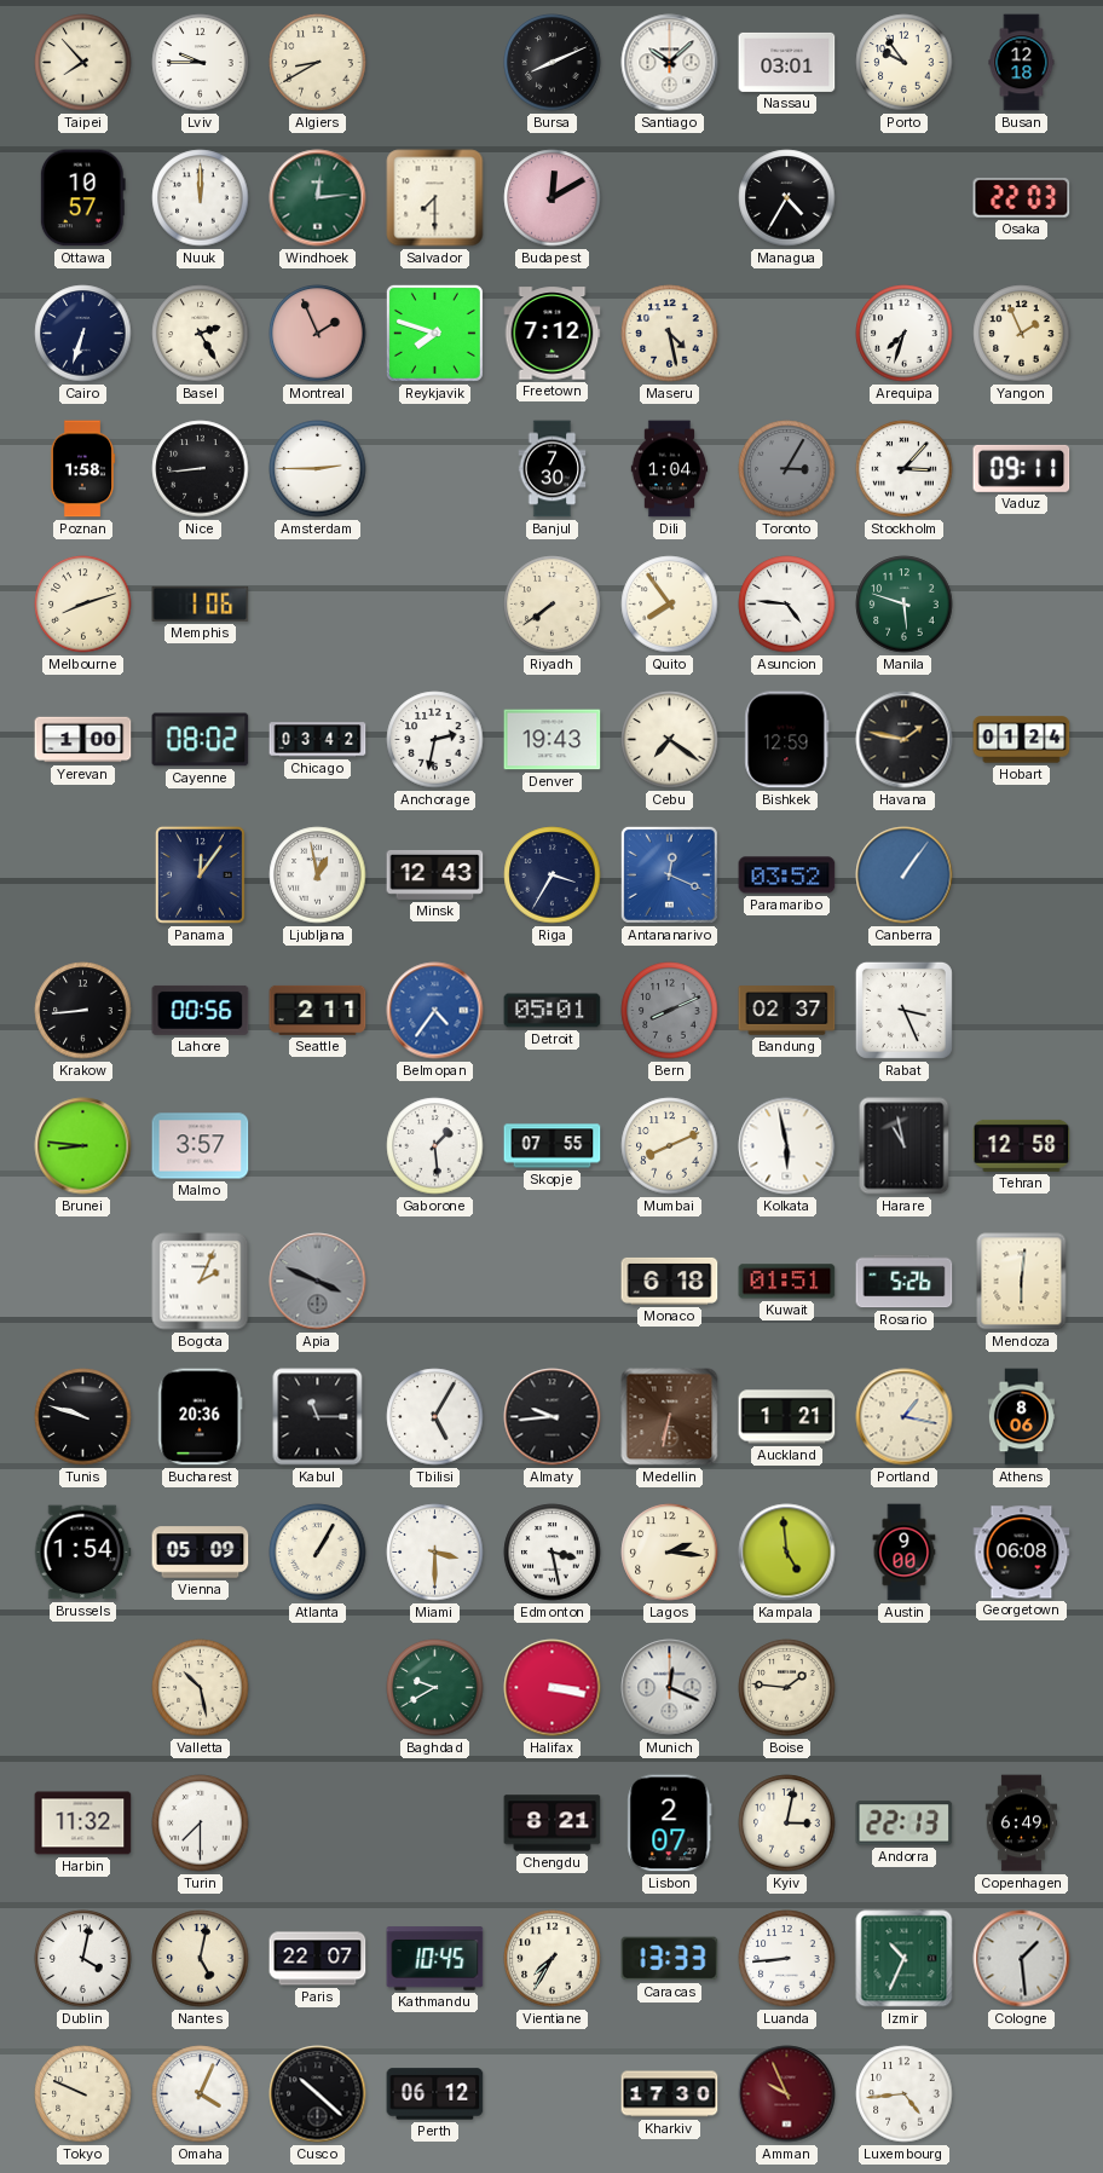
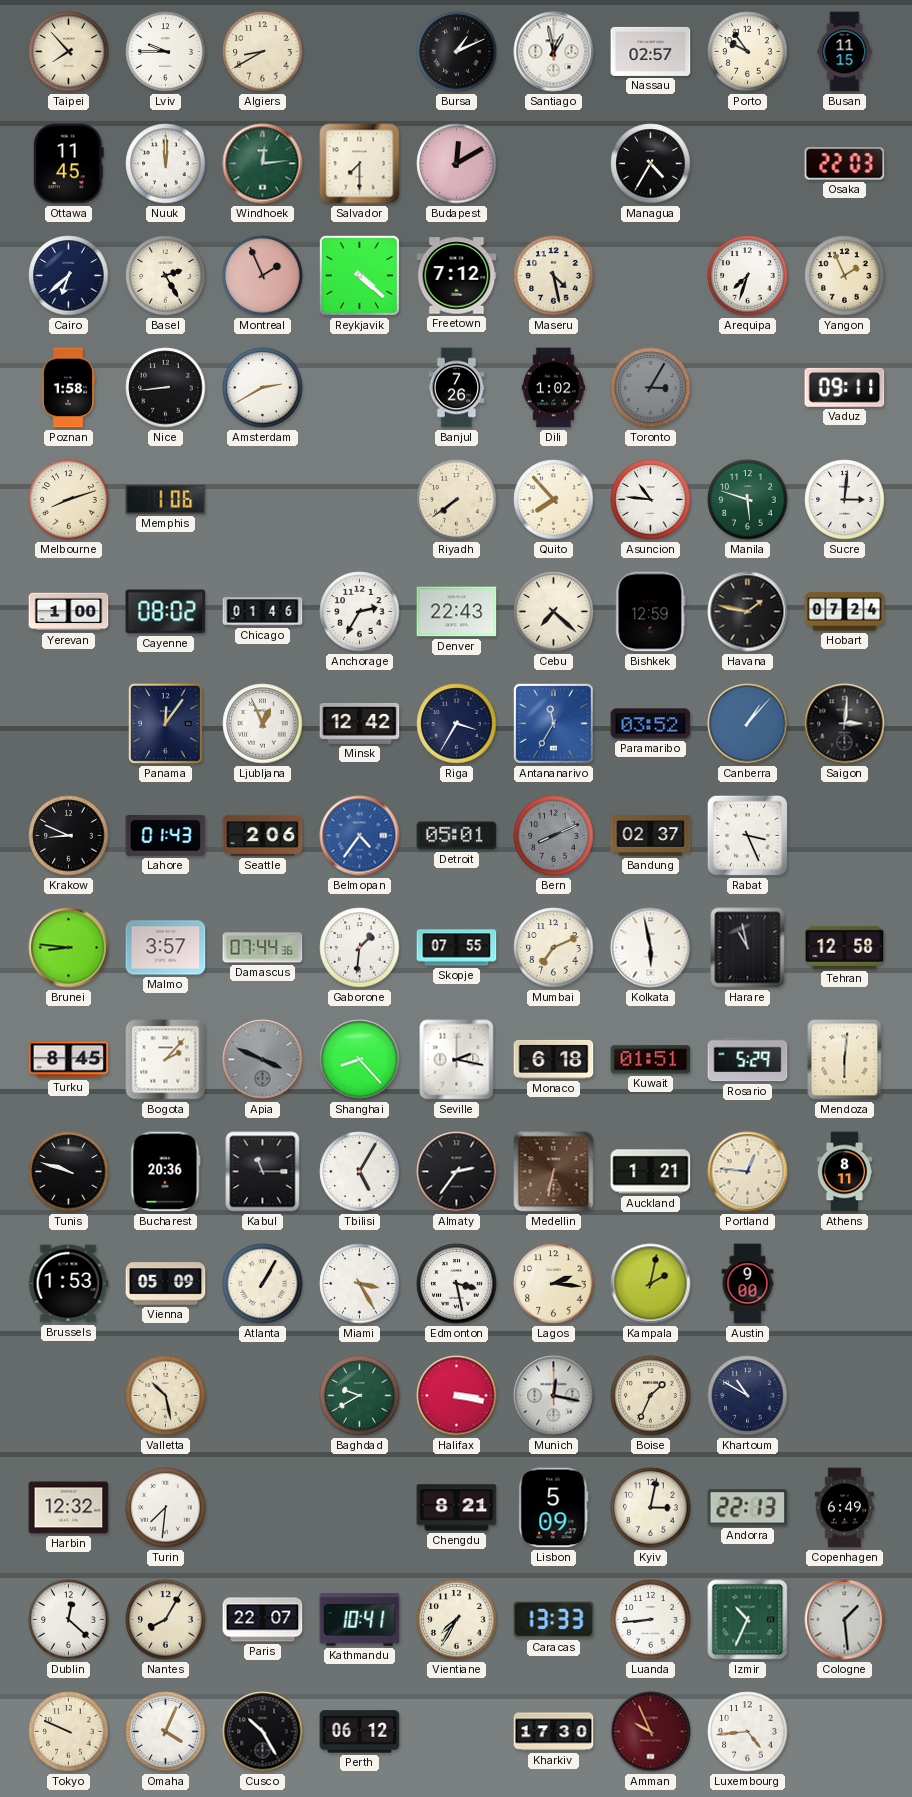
Bursa: 8:11 -> 1:11 (457, 52)
Santiago: 10:08 -> 12:58 (554, 52)
Nassau: 03:01 -> 02:57 (651, 51)
Busan: 12:18 -> 11:15 (845, 52)
Ottawa: 10:57 -> 11:45 (68, 164)
Cairo: 6:33 -> 6:38 (69, 276)
Reykjavik: 7:48 -> 4:22 (359, 275)
Amsterdam: 2:45 -> 2:40 (263, 388)
Banjul: 7:30 -> 7:26 (457, 388)
Dili: 1:04 -> 1:02 (554, 388)
Stockholm: 3:07 -> none (905, 469)
Quito: 7:54 -> 7:53 (554, 500)
Asuncion: 4:46 -> 10:46 (651, 500)
Sucre: none -> 3:01 (845, 500)
Chicago: 03:42 -> 01:46 (263, 612)
Anchorage: 2:32 -> 2:35 (360, 612)
Denver: 19:43 -> 22:43 (457, 612)
Cebu: 7:21 -> 7:22 (554, 612)
Hobart: 01:24 -> 07:24 (845, 612)
Ljubljana: 12:58 -> 12:56 (263, 724)
Minsk: 12:43 -> 12:42 (360, 723)
Antananarivo: 12:19 -> 11:35 (553, 723)
Canberra: 1:06 -> 1:07 (748, 724)
Saigon: none -> 3:01 (845, 724)
Krakow: 8:44 -> 8:49 (69, 836)
Lahore: 00:56 -> 01:43 (166, 835)
Seattle: 2:11 -> 2:06 (263, 835)
Damascus: none -> 07:44 (263, 948)
Gaborone: 1:29 -> 1:31 (360, 948)
Mumbai: 8:11 -> 7:11 (554, 948)
Turku: none -> 8:45 (69, 1060)
Bogota: 2:04 -> 2:07 (166, 1060)
Shanghai: none -> 8:23 (360, 1060)
Seville: none -> 2:17 (457, 1060)
Rosario: 5:26 -> 5:29 (748, 1060)
Almaty: 9:44 -> 2:36 (457, 1172)
Portland: 1:17 -> 12:46 (748, 1172)
Athens: 8:06 -> 8:11 (844, 1172)
Brussels: 1:54 -> 1:53 (68, 1284)
Miami: 3:30 -> 3:25 (360, 1284)
Kampala: 4:59 -> 2:02 (651, 1284)
Georgetown: 06:08 -> none (1022, 1553)
Munich: 12:19 -> 12:17 (554, 1396)
Boise: 1:46 -> 1:34 (651, 1396)
Khartoum: none -> 10:50 (748, 1396)
Harbin: 11:32 -> 12:32 (69, 1508)
Turin: 7:30 -> 7:31 (166, 1508)
Lisbon: 2:07 -> 5:09 (554, 1508)
Dublin: 4:02 -> 12:22 (69, 1620)
Nantes: 5:02 -> 8:05 (166, 1620)
Kathmandu: 10:45 -> 10:41 (360, 1620)
Cusco: 10:22 -> 10:25 (263, 1732)
